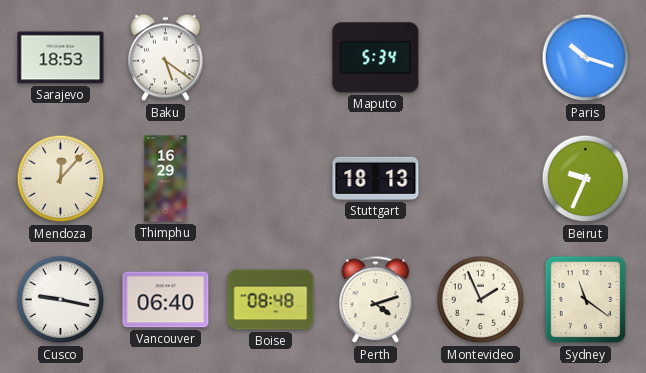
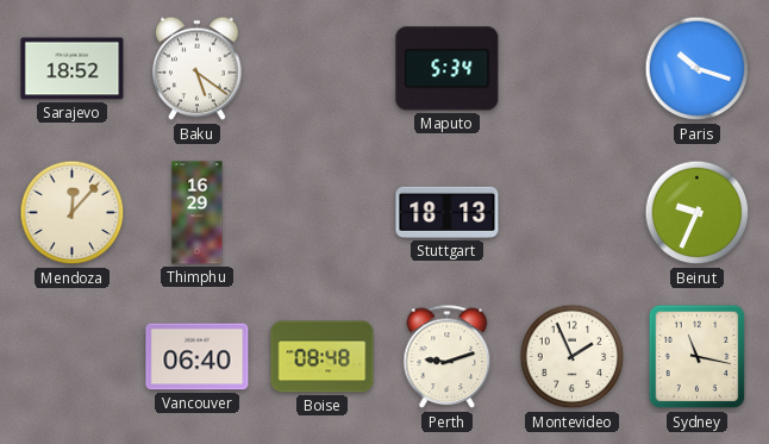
Sarajevo: 18:53 -> 18:52 (73, 69)
Cusco: 9:17 -> none (61, 300)
Perth: 4:12 -> 9:12 (448, 357)
Sydney: 11:21 -> 11:17 (698, 357)
